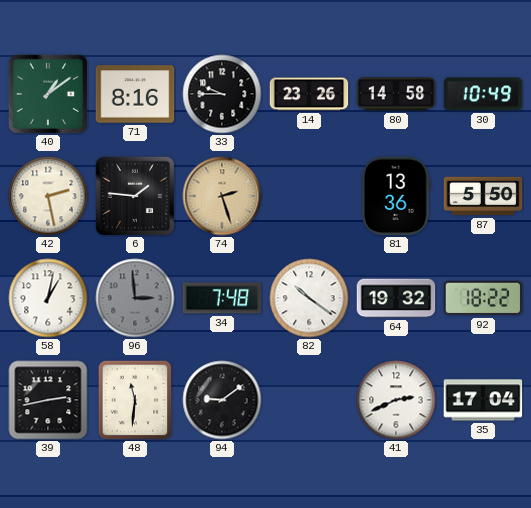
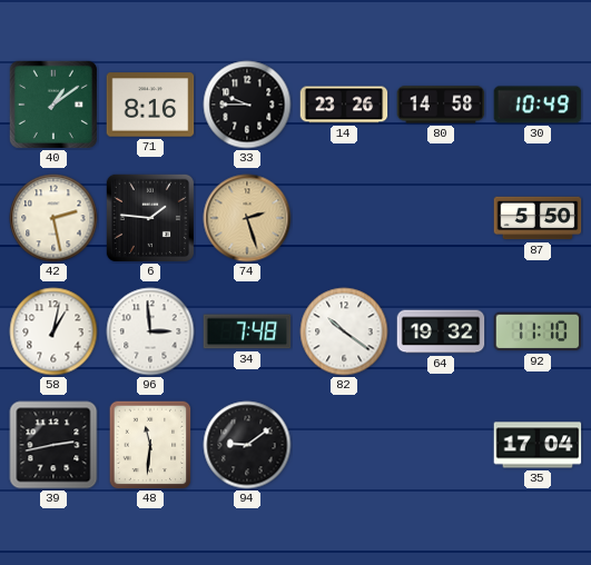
81: 13:36 -> none (396, 196)
96 dial: grey -> white (150, 331)
92: 18:22 -> 11:10 (538, 331)
41: 2:41 -> none (396, 400)
